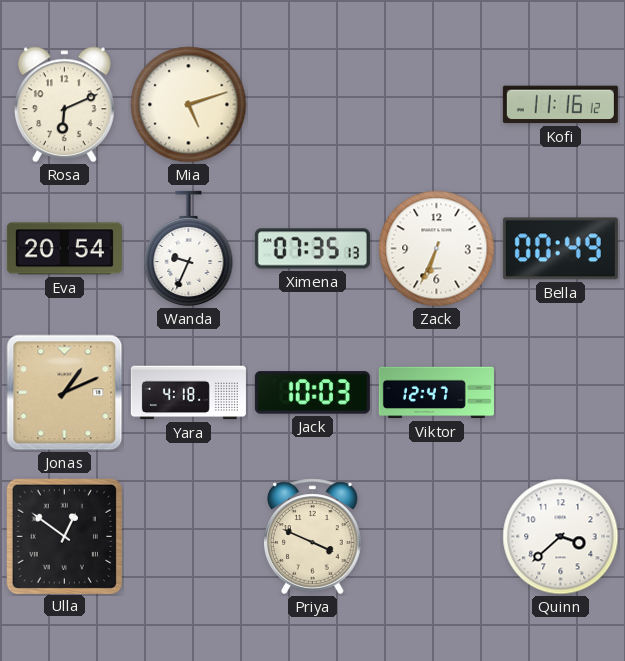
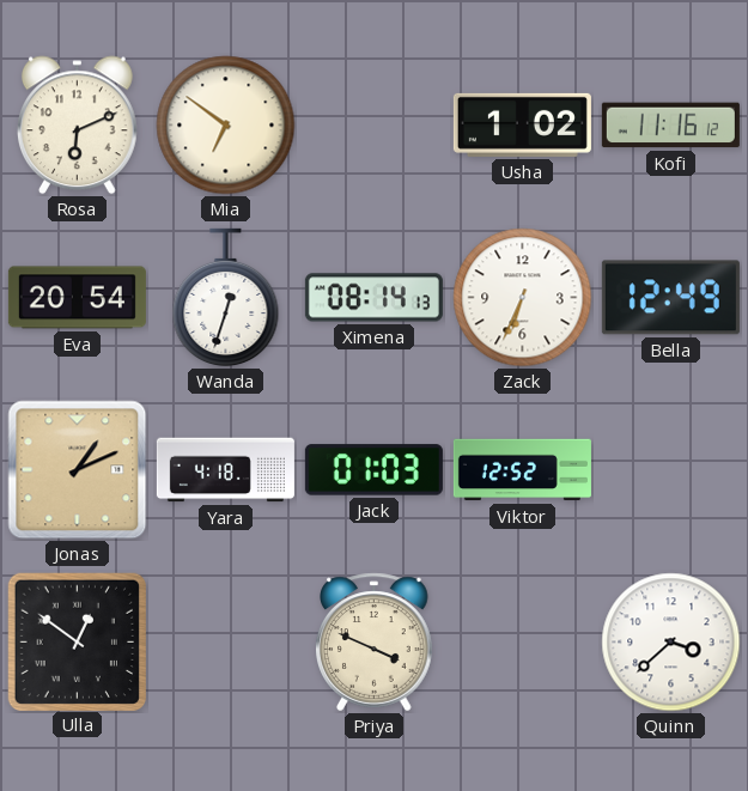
Mia: 5:12 -> 6:51 (226, 126)
Usha: none -> 1:02 (522, 124)
Wanda: 9:34 -> 12:33 (226, 298)
Ximena: 07:35 -> 08:14 (373, 298)
Bella: 00:49 -> 12:49 (670, 298)
Jack: 10:03 -> 01:03 (373, 470)
Viktor: 12:47 -> 12:52 (522, 470)
